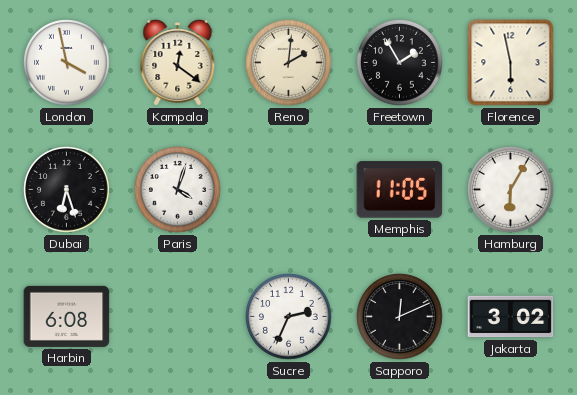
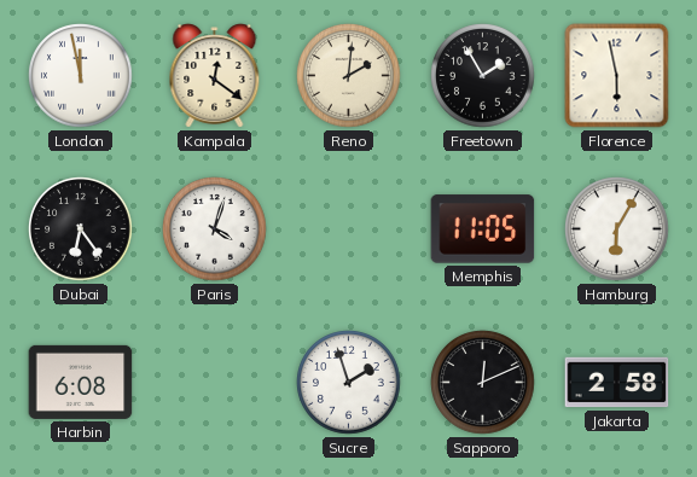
London: 3:58 -> 11:58 (81, 76)
Dubai: 6:27 -> 6:24 (81, 229)
Sucre: 2:34 -> 1:57 (349, 383)
Jakarta: 3:02 -> 2:58 (617, 383)
